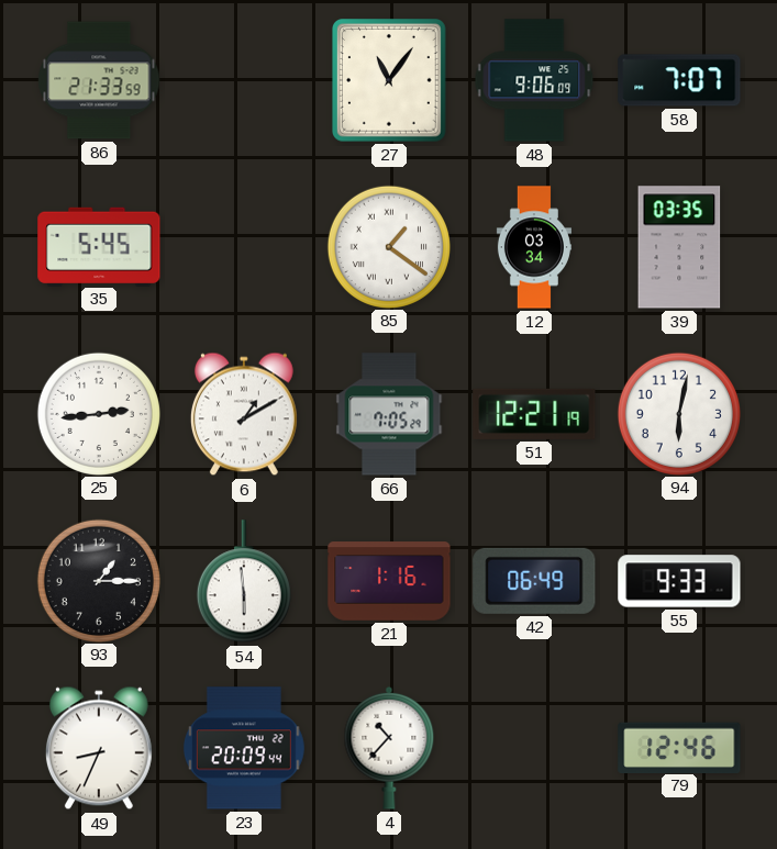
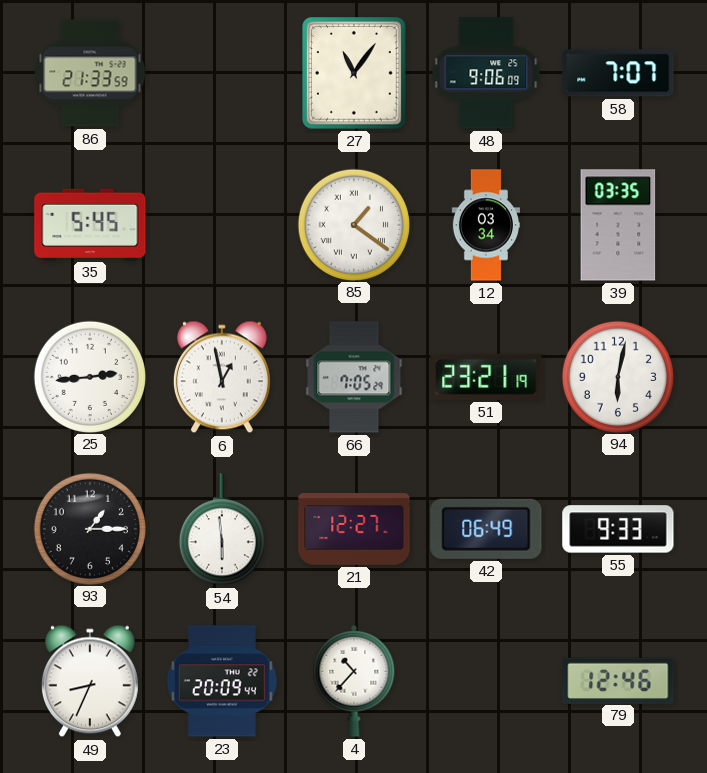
6: 1:10 -> 12:58 (222, 377)
51: 12:21 -> 23:21 (486, 377)
21: 1:16 -> 12:27 (354, 529)
